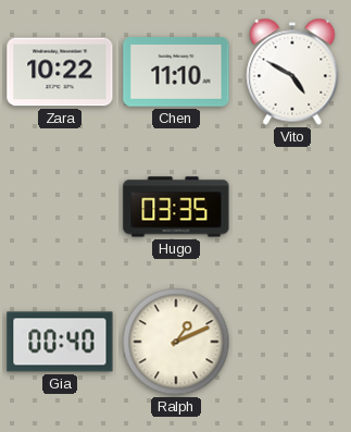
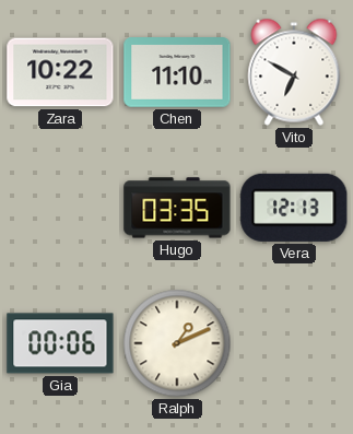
Vito: 4:50 -> 6:50 (294, 72)
Vera: none -> 12:13 (294, 208)
Gia: 00:40 -> 00:06 (60, 343)
